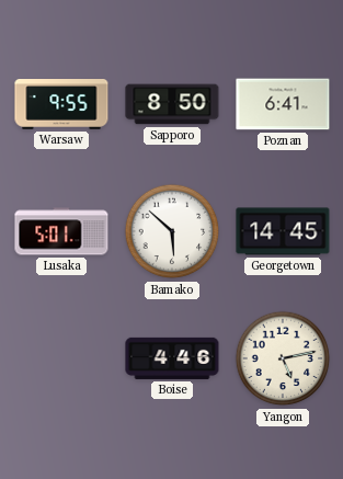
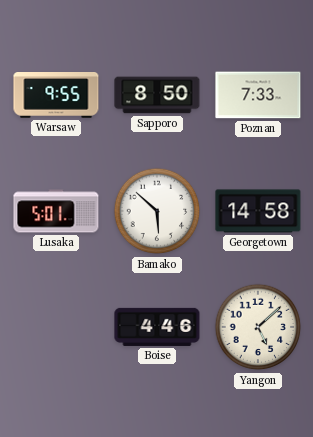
Poznan: 6:41 -> 7:33 (258, 95)
Georgetown: 14:45 -> 14:58 (258, 211)
Yangon: 5:13 -> 5:08 (258, 327)
